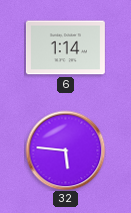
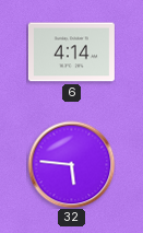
6: 1:14 -> 4:14 (71, 53)
